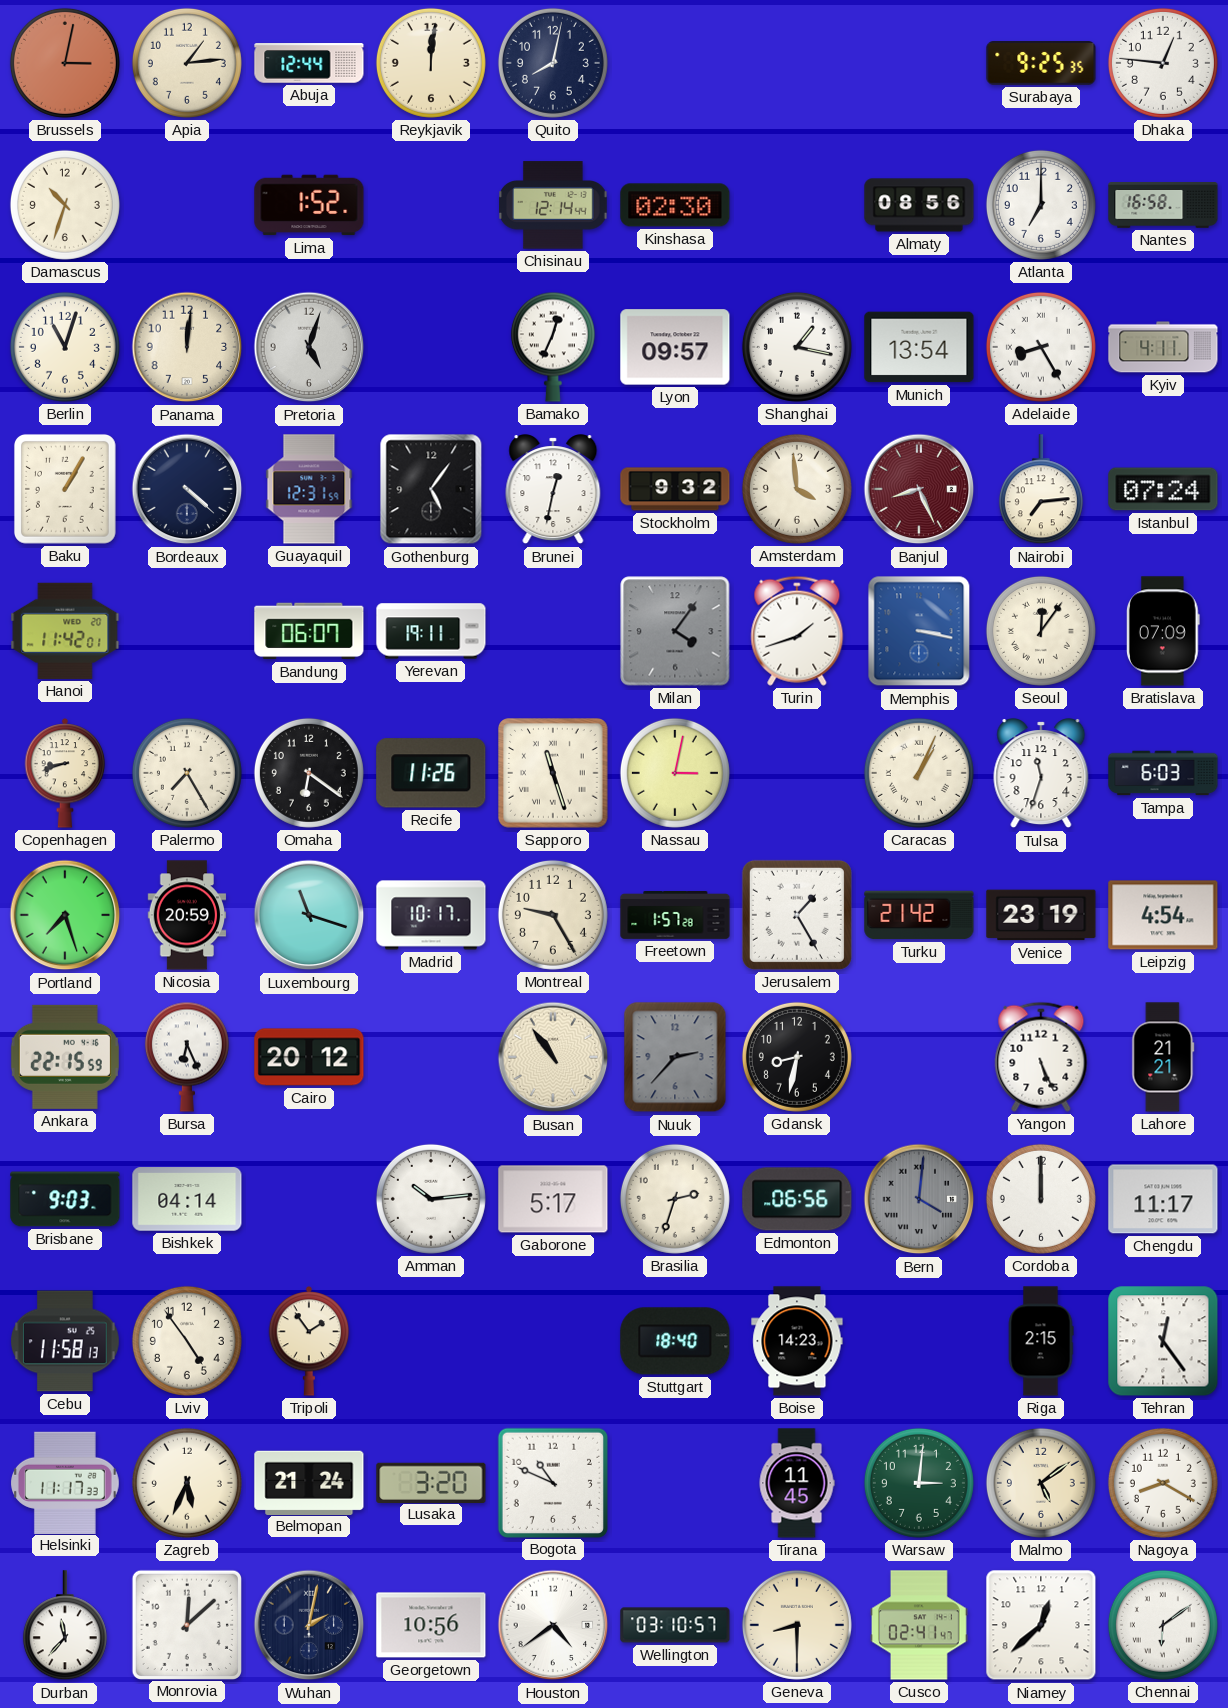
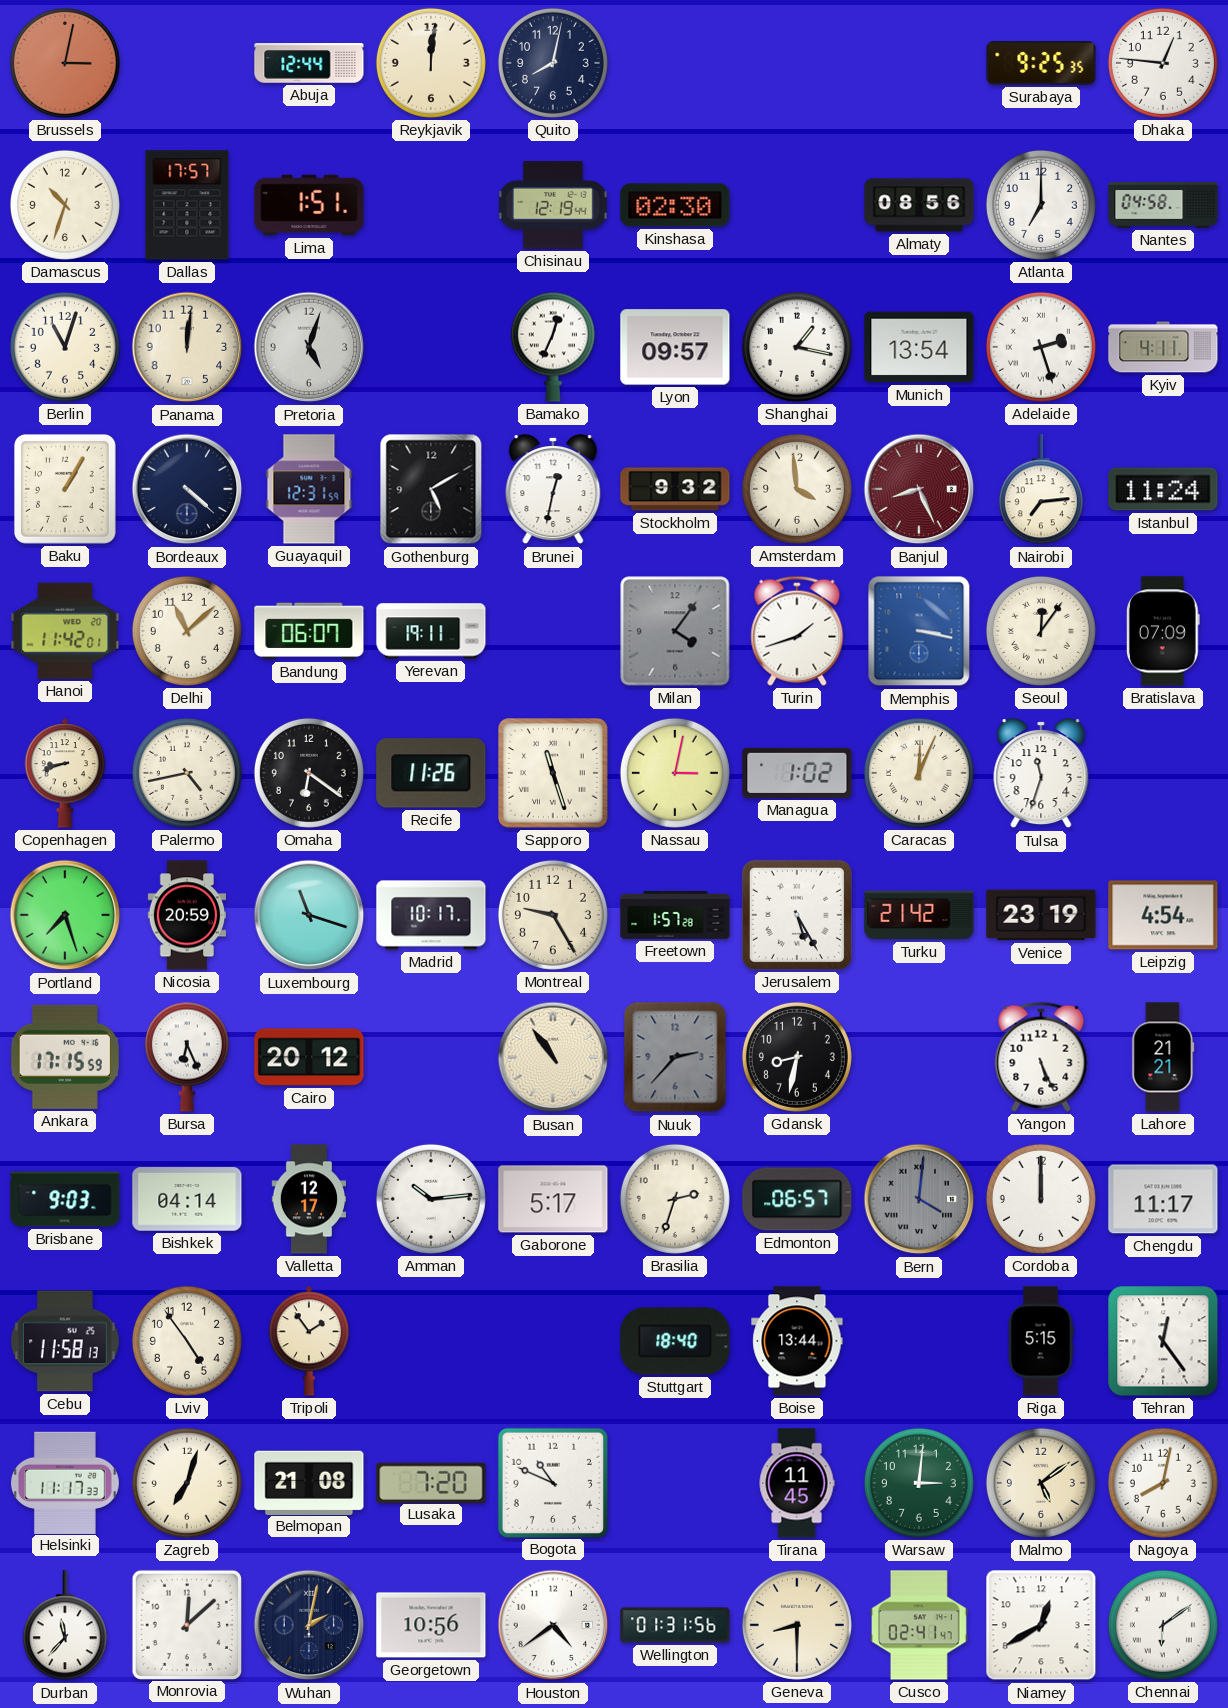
Apia: 1:14 -> none (187, 63)
Dallas: none -> 17:57 (187, 205)
Lima: 1:52 -> 1:51 (309, 205)
Chisinau: 12:14 -> 12:19 (553, 205)
Nantes: 16:58 -> 04:58 (1163, 205)
Adelaide: 8:25 -> 2:27 (1041, 347)
Gothenburg: 5:06 -> 5:10 (431, 489)
Istanbul: 07:24 -> 11:24 (1163, 489)
Delhi: none -> 11:08 (187, 631)
Palermo: 7:25 -> 4:43 (187, 773)
Managua: none -> 1:02 (797, 773)
Caracas: 1:04 -> 12:04 (919, 773)
Tampa: 6:03 -> none (1163, 773)
Jerusalem: 1:25 -> 5:25 (797, 915)
Ankara: 22:15 -> 17:15 (65, 1057)
Valletta: none -> 12:17 (308, 1199)
Edmonton: 06:56 -> 06:57 (797, 1199)
Boise: 14:23 -> 13:44 (797, 1341)
Riga: 2:15 -> 5:15 (1041, 1341)
Zagreb: 5:34 -> 7:03 (187, 1483)
Belmopan: 21:24 -> 21:08 (309, 1482)
Lusaka: 3:20 -> 7:20 (431, 1482)
Nagoya: 8:20 -> 8:02 (1163, 1483)
Wellington: 03:10 -> 01:31 (675, 1625)
Niamey: 12:38 -> 12:40 (1041, 1625)
